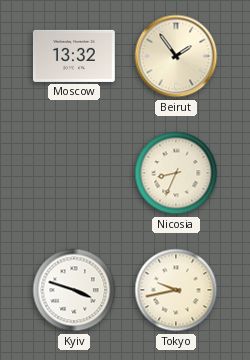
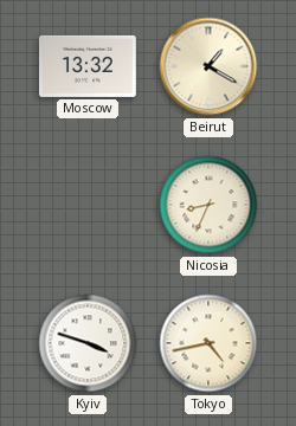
Beirut: 1:54 -> 1:20 (208, 66)
Tokyo: 9:43 -> 4:43 (208, 343)
